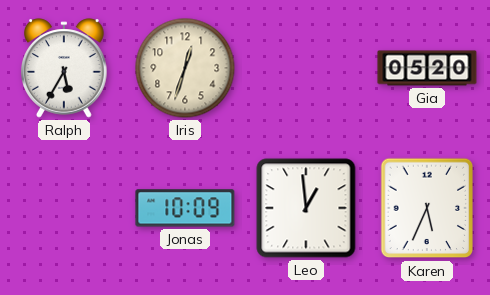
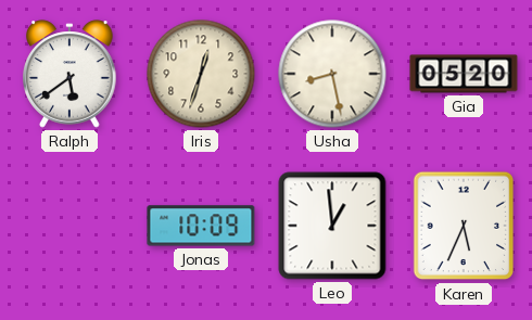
Ralph: 5:35 -> 5:39 (69, 74)
Usha: none -> 8:28 (332, 74)
